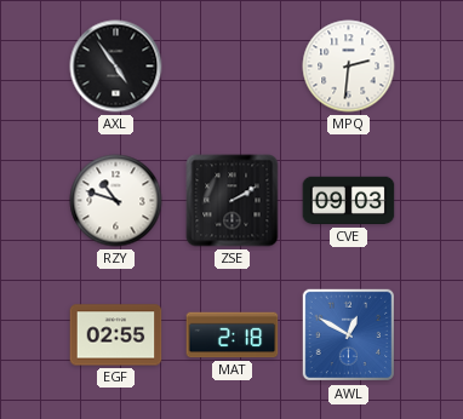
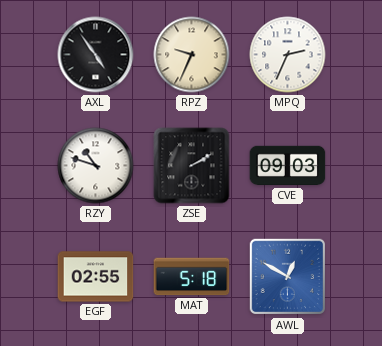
RPZ: none -> 9:34 (192, 55)
MPQ: 2:31 -> 2:34 (288, 55)
MAT: 2:18 -> 5:18 (192, 277)
